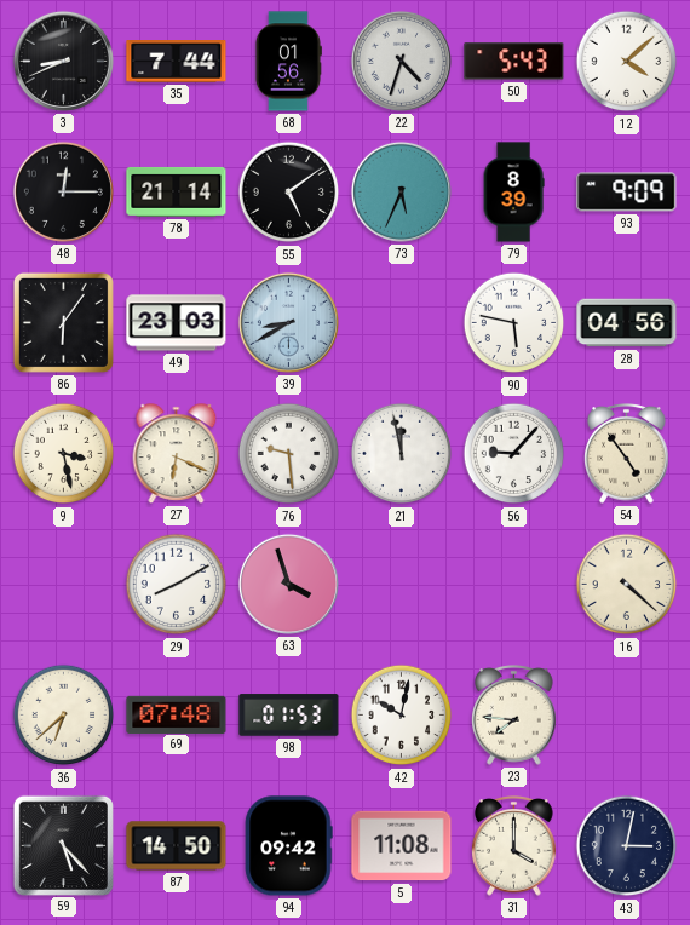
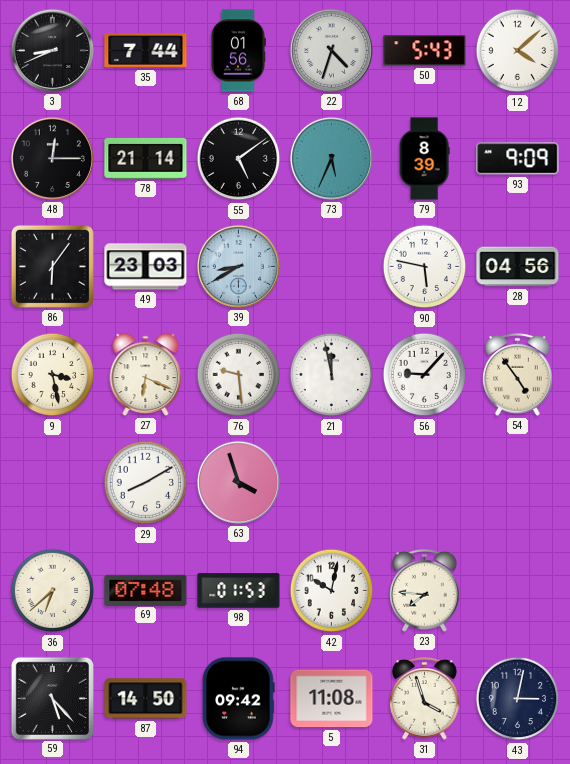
16: 4:22 -> none (627, 585)
31: 4:00 -> 3:57 (425, 699)
